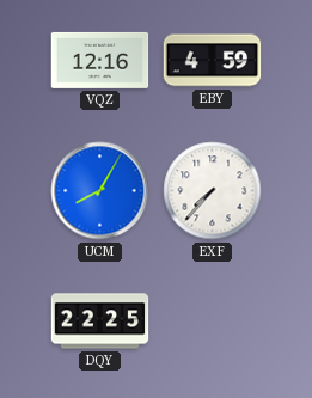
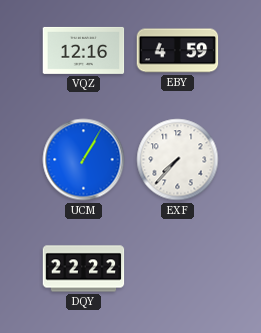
UCM: 8:05 -> 1:05 (84, 160)
DQY: 22:25 -> 22:22 (84, 269)
